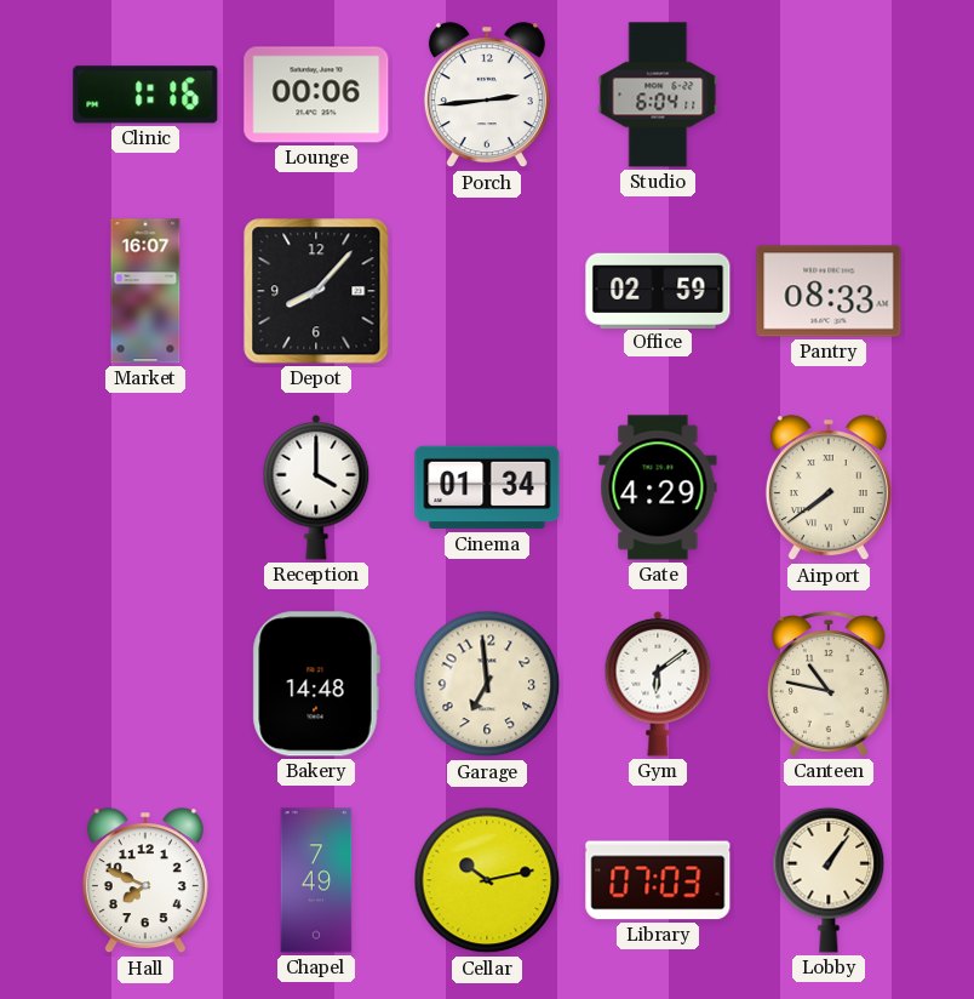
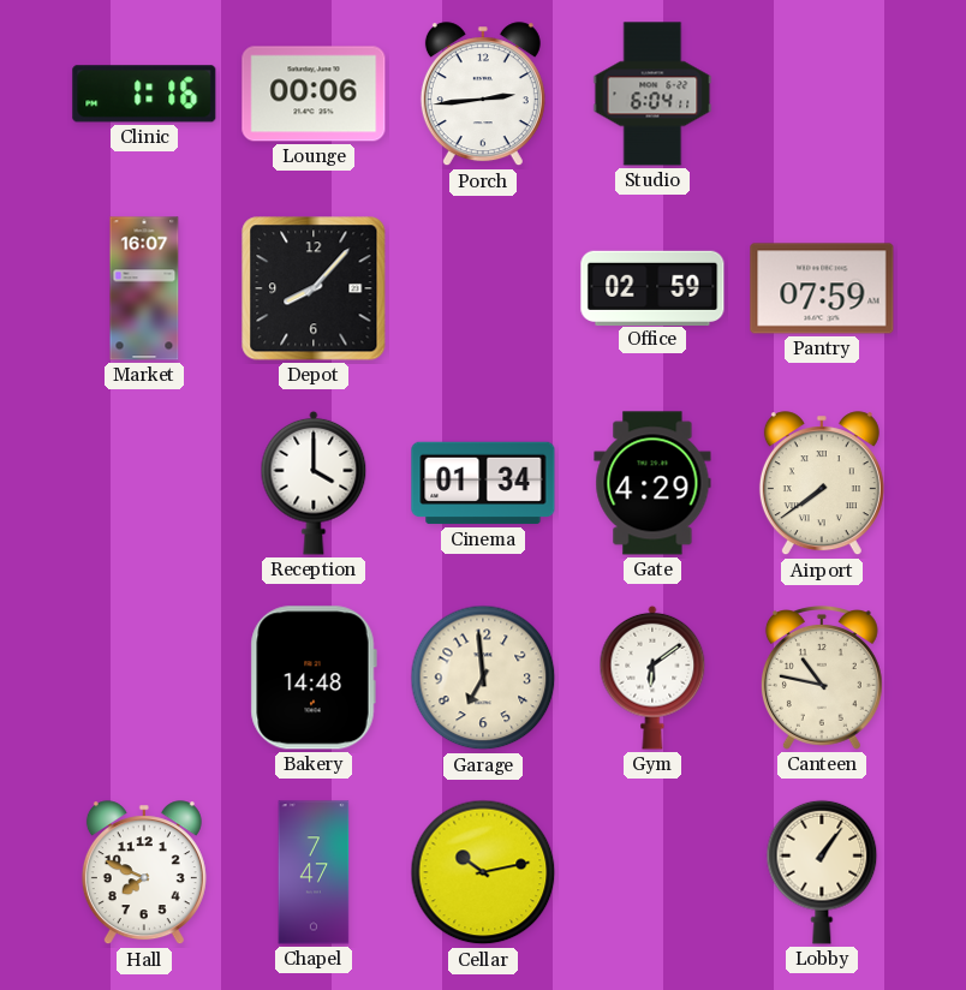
Pantry: 08:33 -> 07:59 (822, 288)
Chapel: 7:49 -> 7:47 (314, 872)
Library: 07:03 -> none (658, 880)
